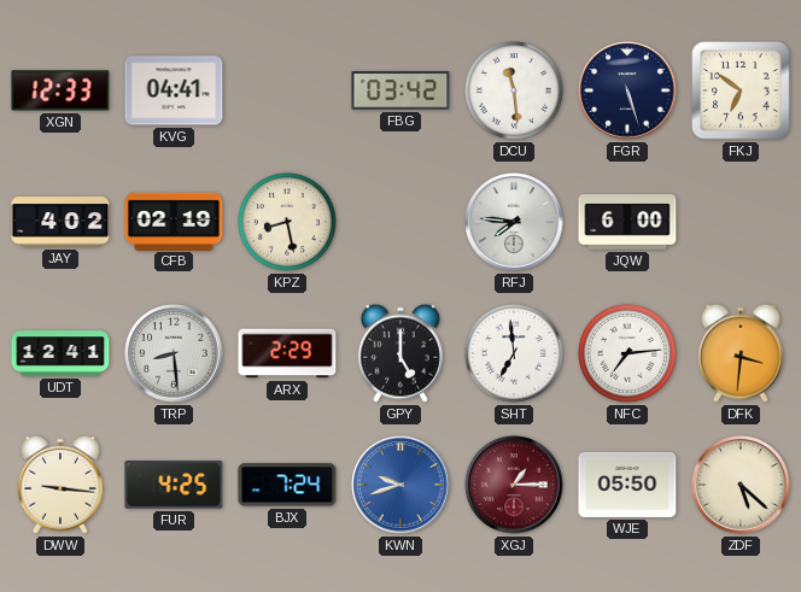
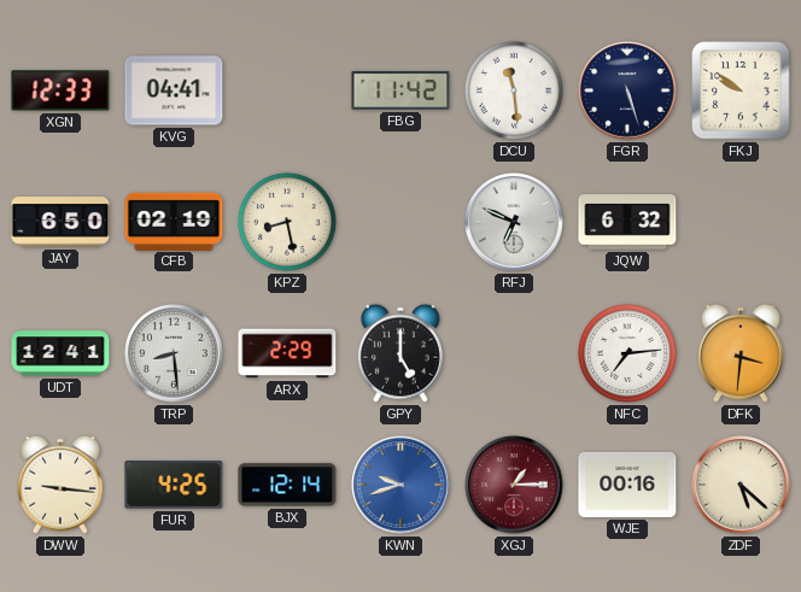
FBG: 03:42 -> 11:42 (400, 90)
FKJ: 6:51 -> 9:51 (741, 90)
JAY: 4:02 -> 6:50 (60, 222)
RFJ: 7:46 -> 6:49 (514, 222)
JQW: 6:00 -> 6:32 (627, 222)
SHT: 6:59 -> none (514, 353)
BJX: 7:24 -> 12:14 (287, 485)
WJE: 05:50 -> 00:16 (627, 485)
